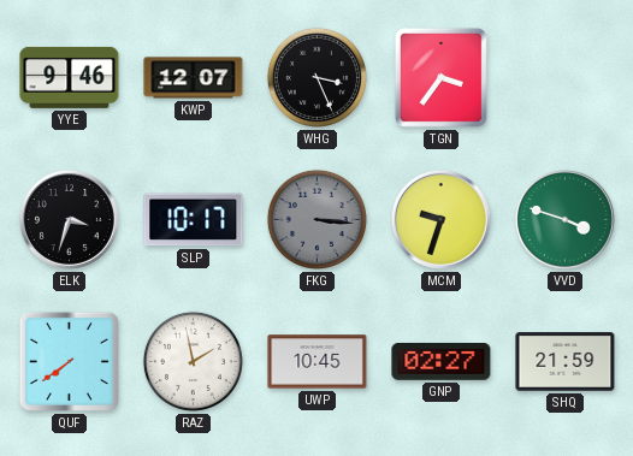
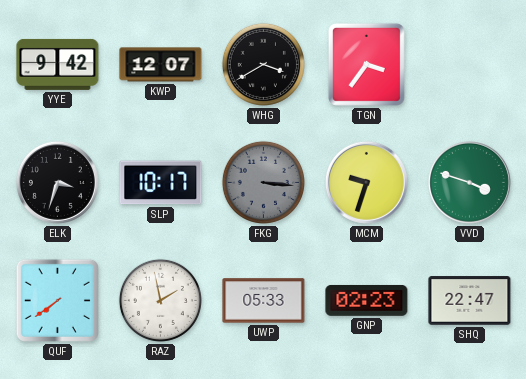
YYE: 9:46 -> 9:42 (58, 64)
WHG: 3:26 -> 3:40 (263, 64)
UWP: 10:45 -> 05:33 (264, 301)
GNP: 02:27 -> 02:23 (367, 300)
SHQ: 21:59 -> 22:47 (470, 301)
